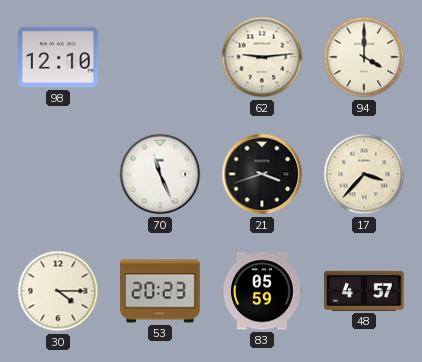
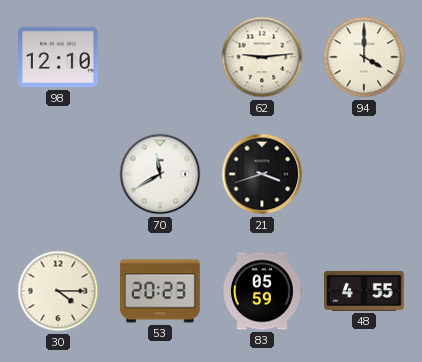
70: 11:26 -> 11:40 (160, 174)
17: 3:37 -> none (364, 174)
48: 4:57 -> 4:55 (365, 291)
